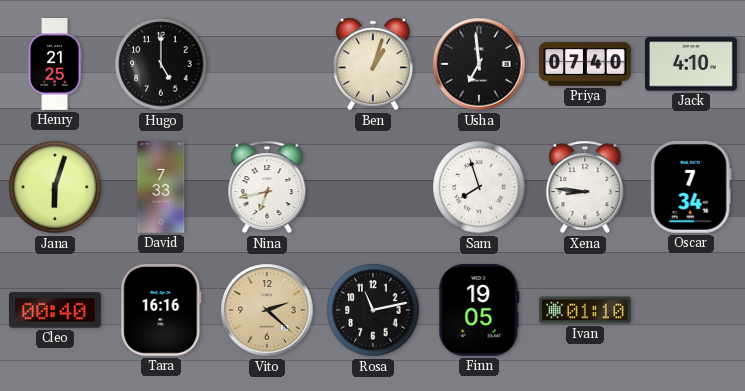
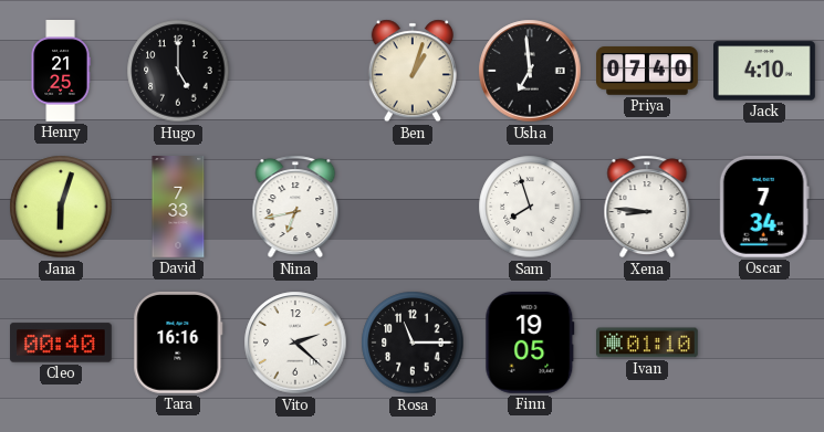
Vito dial: champagne -> white (295, 343)
Rosa: 11:13 -> 11:15 (413, 343)
